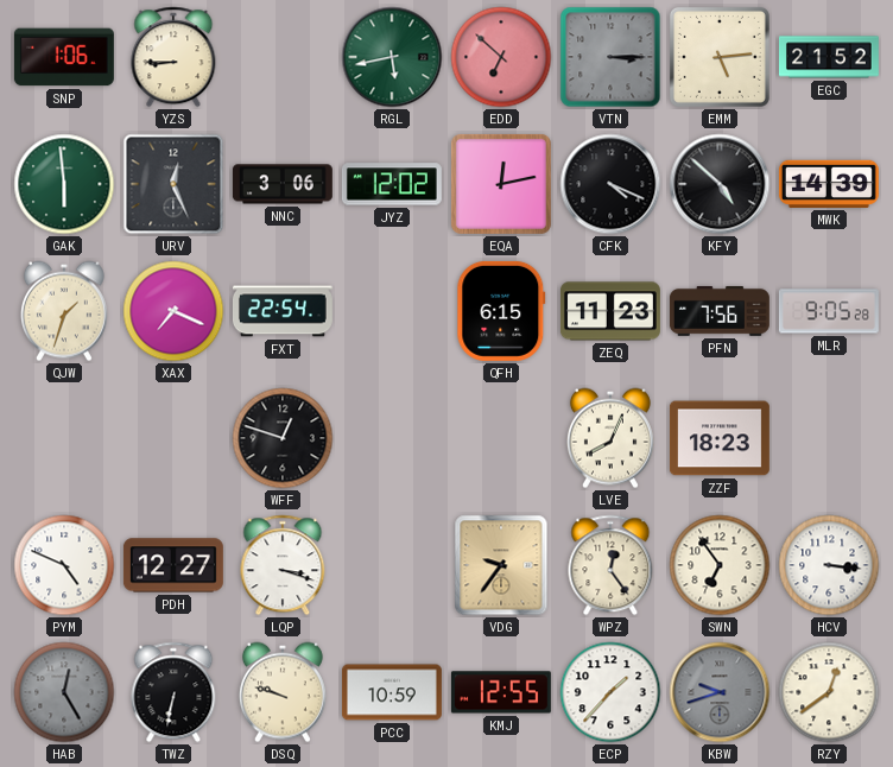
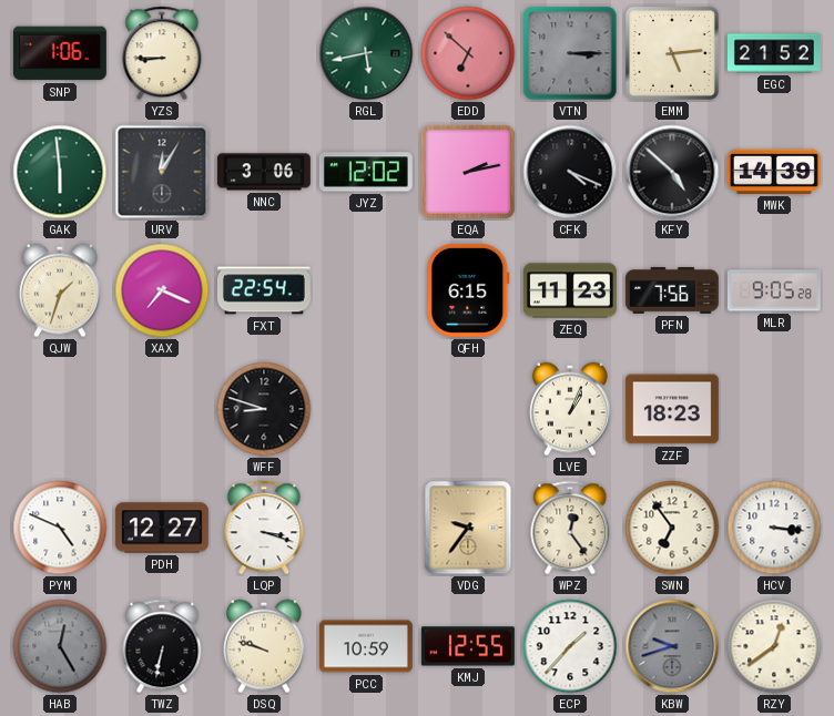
URV: 12:26 -> 12:05 (162, 172)
EQA: 12:13 -> 2:13 (468, 172)
WFF: 12:48 -> 8:48 (264, 409)
LVE: 8:04 -> 1:04 (570, 409)
